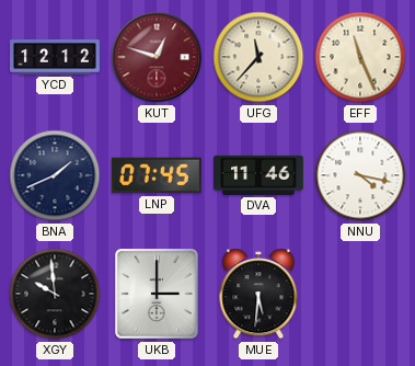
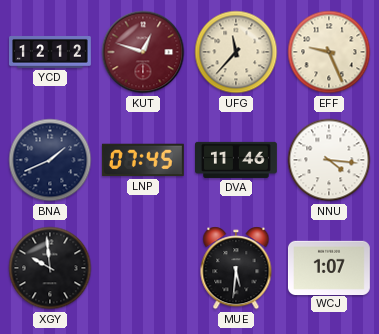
EFF: 11:26 -> 9:26 (329, 52)
NNU: 4:17 -> 4:16 (329, 160)
UKB: 3:00 -> none (158, 295)
WCJ: none -> 1:07 (329, 267)
